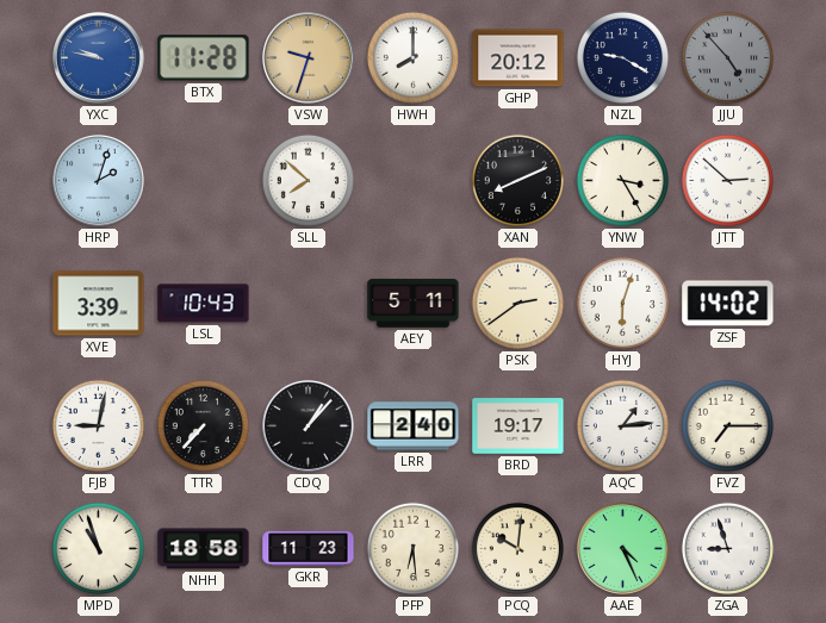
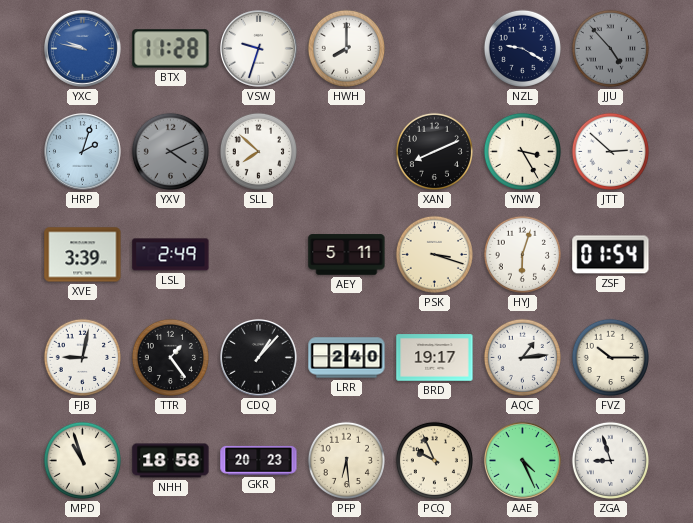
VSW dial: champagne -> white (259, 49)
GHP: 20:12 -> none (518, 58)
YXV: none -> 4:11 (170, 151)
LSL: 10:43 -> 2:49 (171, 255)
PSK: 2:39 -> 3:18 (434, 254)
ZSF: 14:02 -> 01:54 (611, 255)
TTR: 7:37 -> 1:24 (170, 357)
FVZ: 7:15 -> 10:15 (610, 357)
GKR: 11:23 -> 20:23 (259, 460)
PCQ: 10:01 -> 9:56 (434, 460)
